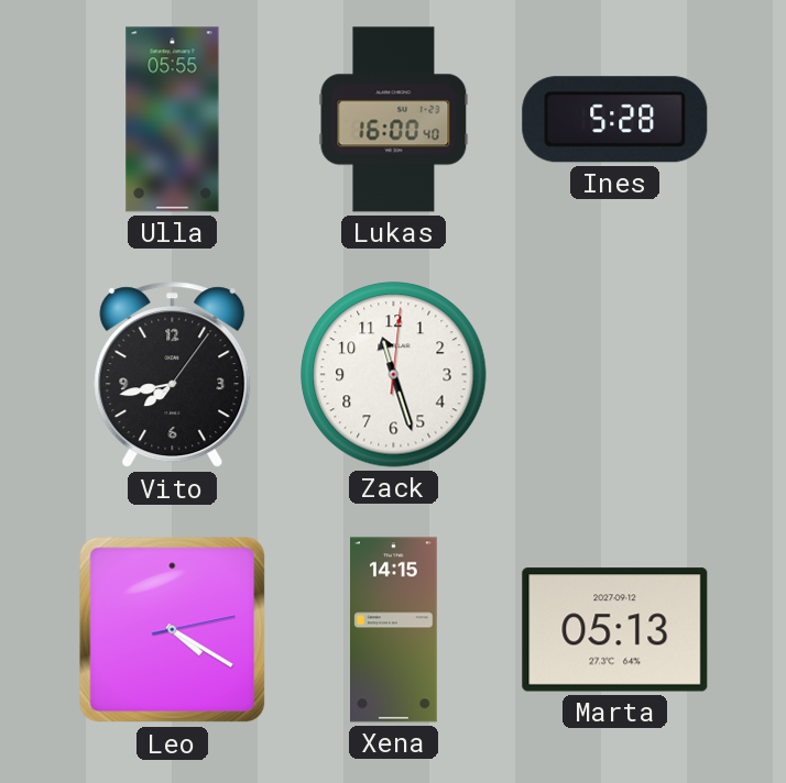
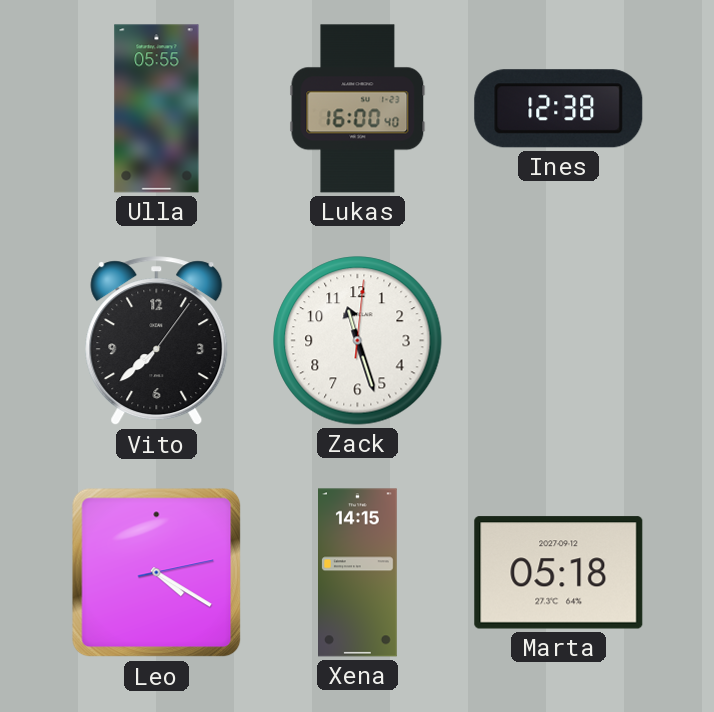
Ines: 5:28 -> 12:38 (559, 109)
Vito: 7:43 -> 7:38 (157, 341)
Marta: 05:13 -> 05:18 (559, 573)
